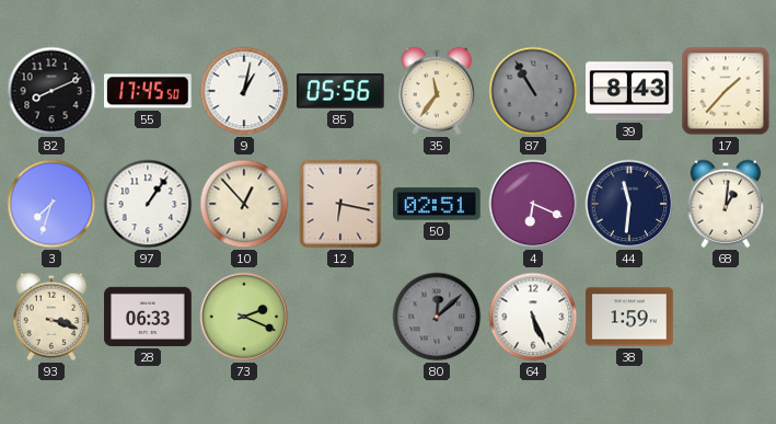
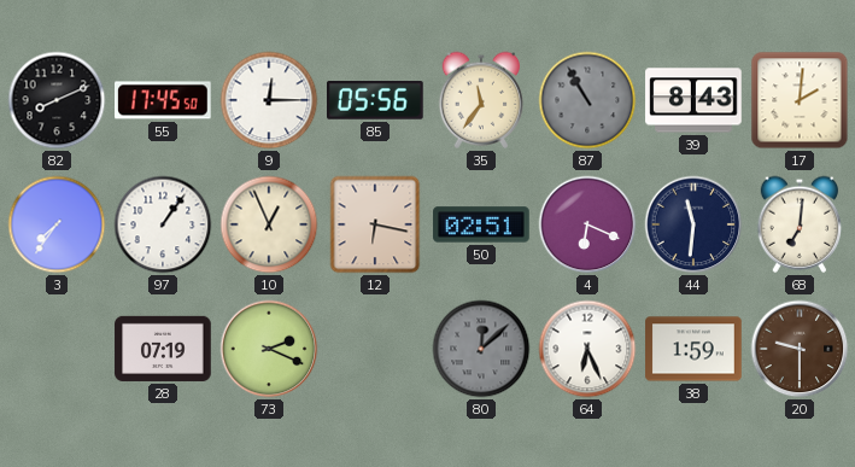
9: 1:02 -> 12:15 (269, 100)
17: 1:37 -> 2:01 (800, 100)
3: 7:33 -> 7:36 (57, 224)
10: 12:53 -> 12:56 (269, 224)
68: 1:01 -> 7:01 (800, 224)
93: 3:18 -> none (51, 317)
28: 06:33 -> 07:19 (163, 349)
64: 5:26 -> 6:26 (587, 349)
20: none -> 9:30 (800, 349)
